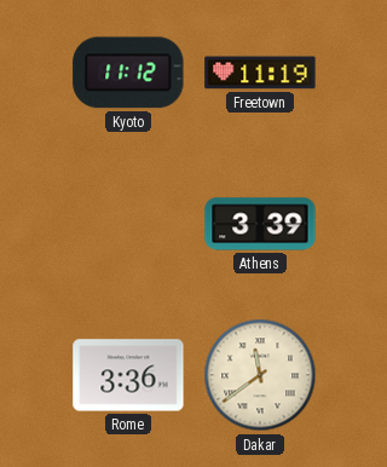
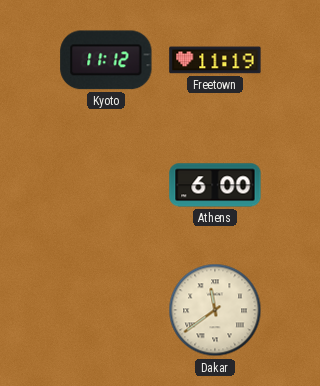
Athens: 3:39 -> 6:00 (215, 185)
Rome: 3:36 -> none (128, 375)
